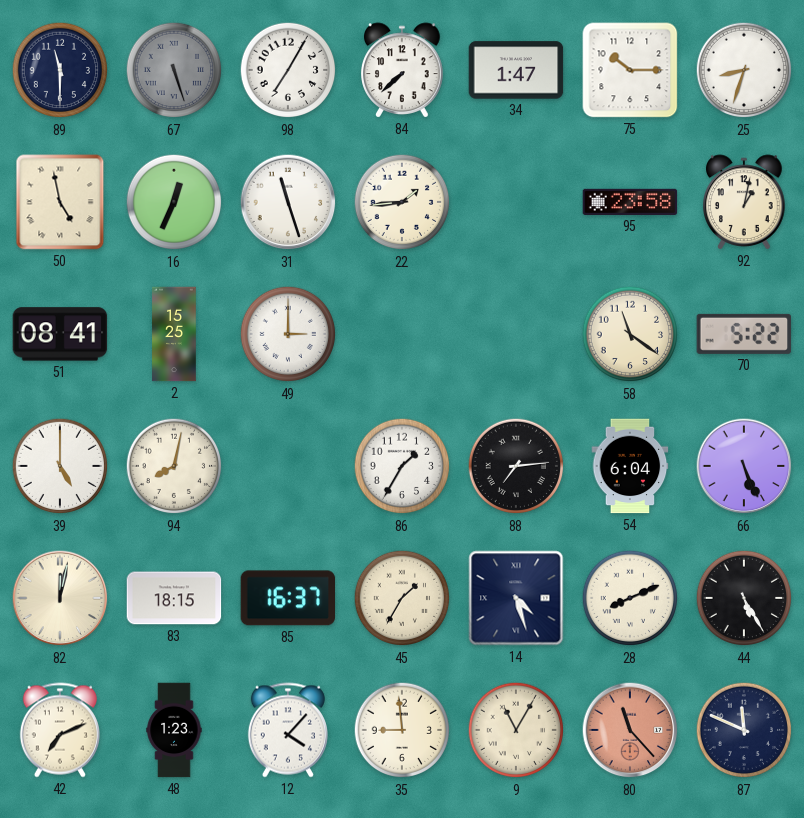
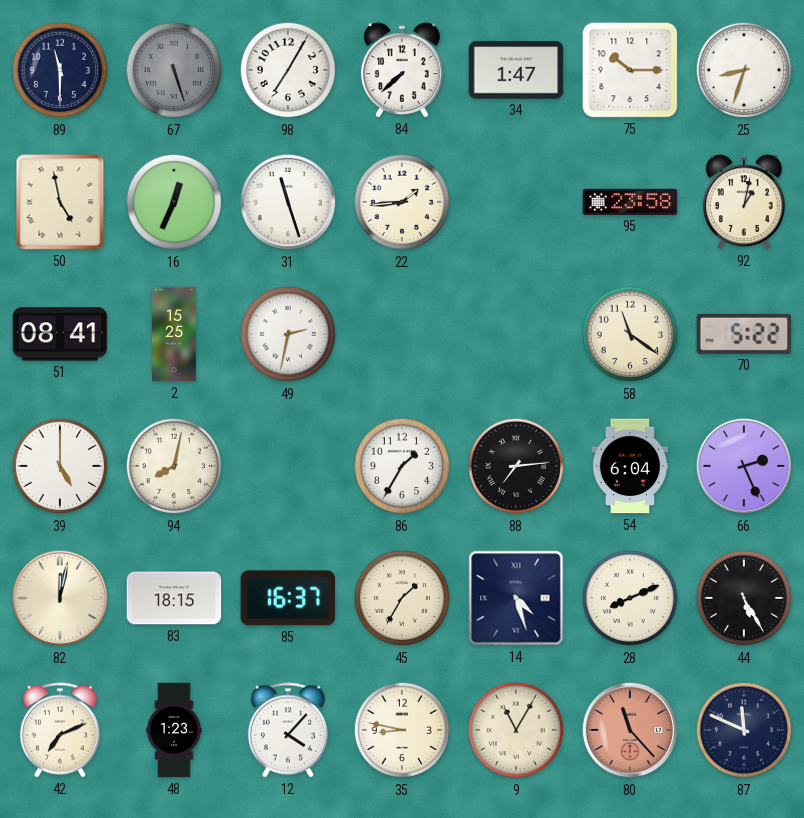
49: 3:00 -> 2:32 (288, 334)
66: 5:26 -> 2:26 (744, 466)
35: 8:59 -> 8:47 (402, 730)
